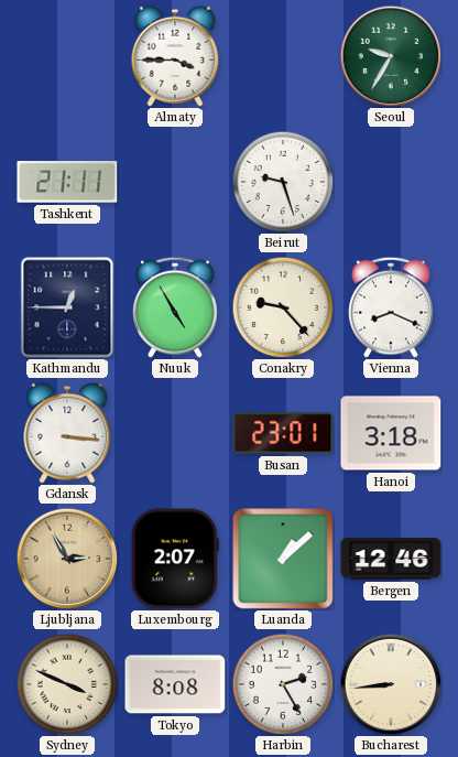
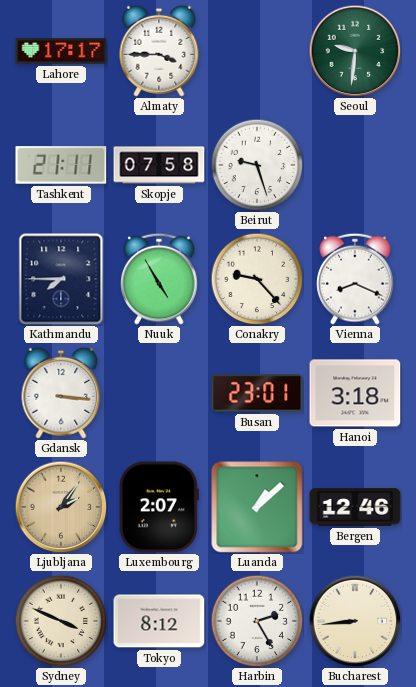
Lahore: none -> 17:17 (61, 51)
Seoul: 9:35 -> 9:31 (355, 51)
Skopje: none -> 07:58 (159, 165)
Kathmandu: 12:45 -> 7:45 (61, 279)
Ljubljana: 2:55 -> 2:06 (61, 507)
Tokyo: 8:08 -> 8:12 (159, 621)
